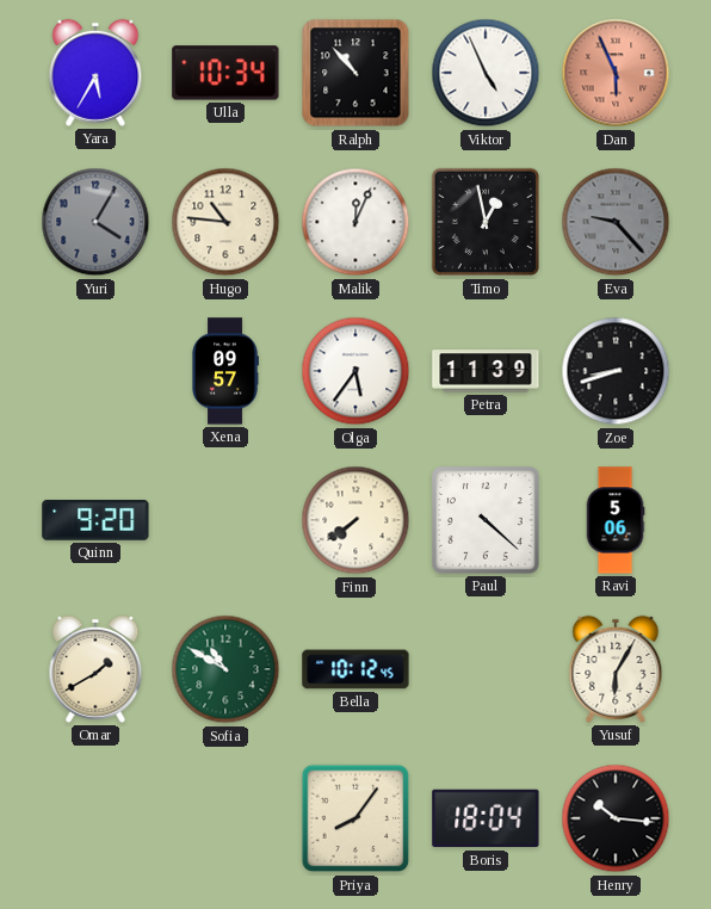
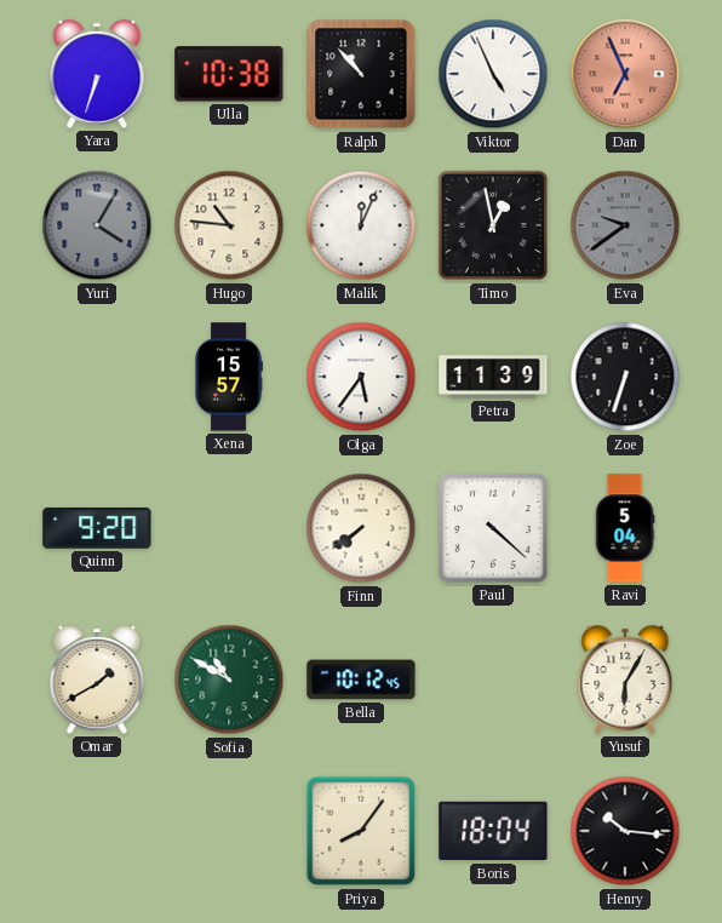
Yara: 5:35 -> 6:33 (97, 74)
Ulla: 10:34 -> 10:38 (229, 74)
Dan: 5:56 -> 6:56 (625, 74)
Eva: 9:23 -> 9:39 (625, 225)
Xena: 09:57 -> 15:57 (229, 377)
Zoe: 8:42 -> 6:33 (625, 377)
Ravi: 5:06 -> 5:04 (625, 528)
